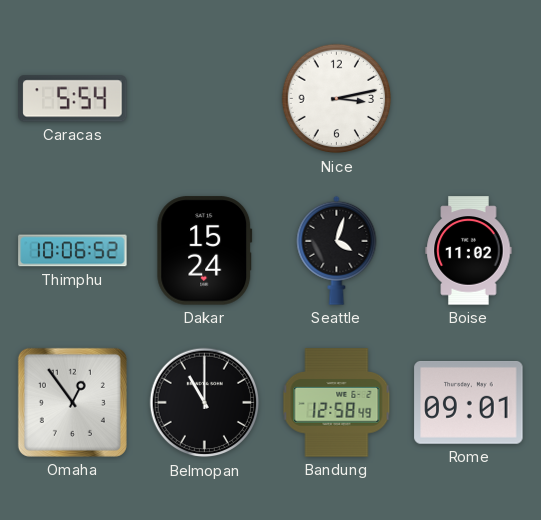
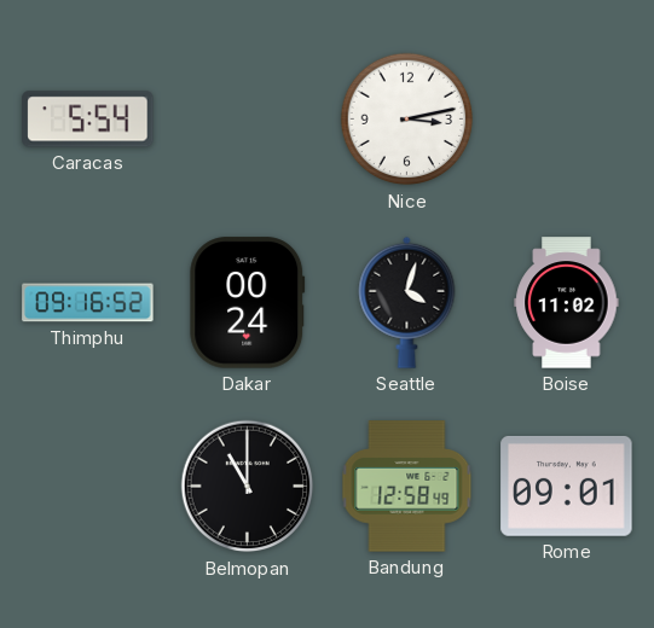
Thimphu: 10:06 -> 09:16 (88, 303)
Dakar: 15:24 -> 00:24 (248, 303)
Omaha: 12:54 -> none (72, 402)
